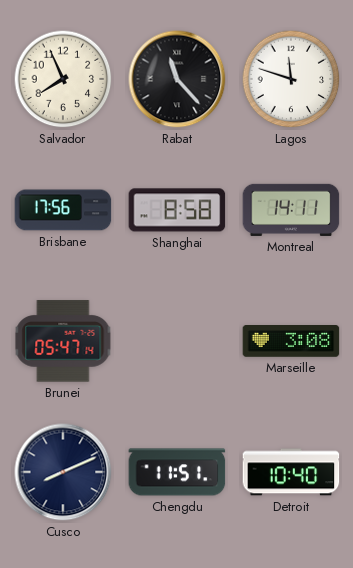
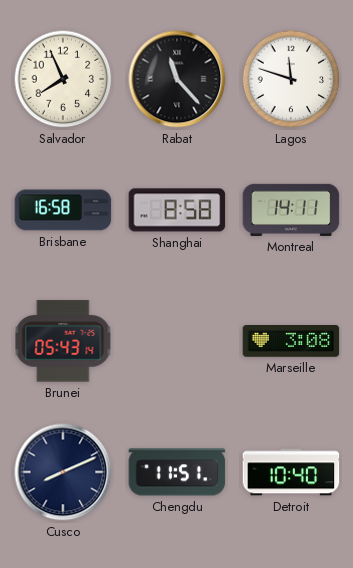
Brisbane: 17:56 -> 16:58 (63, 210)
Brunei: 05:47 -> 05:43 (63, 341)
